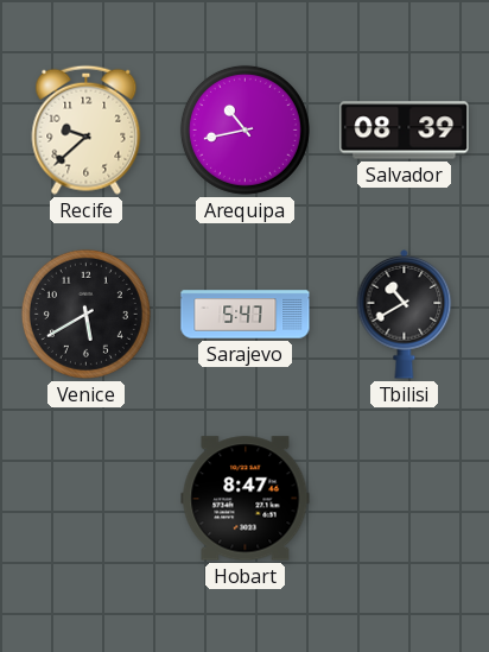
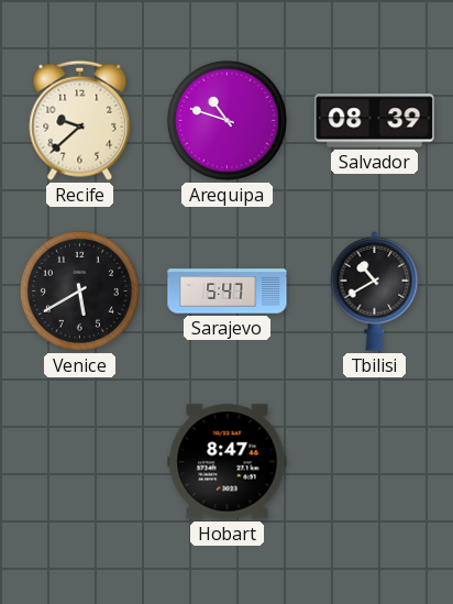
Arequipa: 10:43 -> 10:48 (226, 120)
